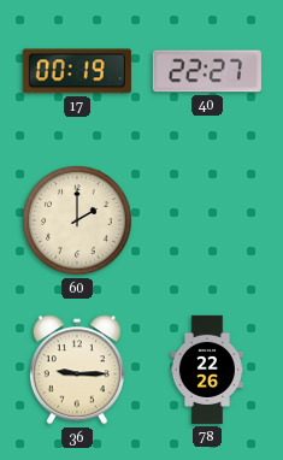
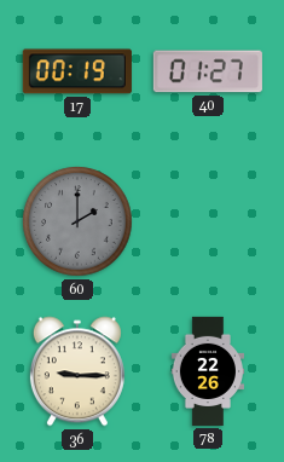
40: 22:27 -> 01:27 (208, 71)
60 dial: cream -> grey (77, 221)
